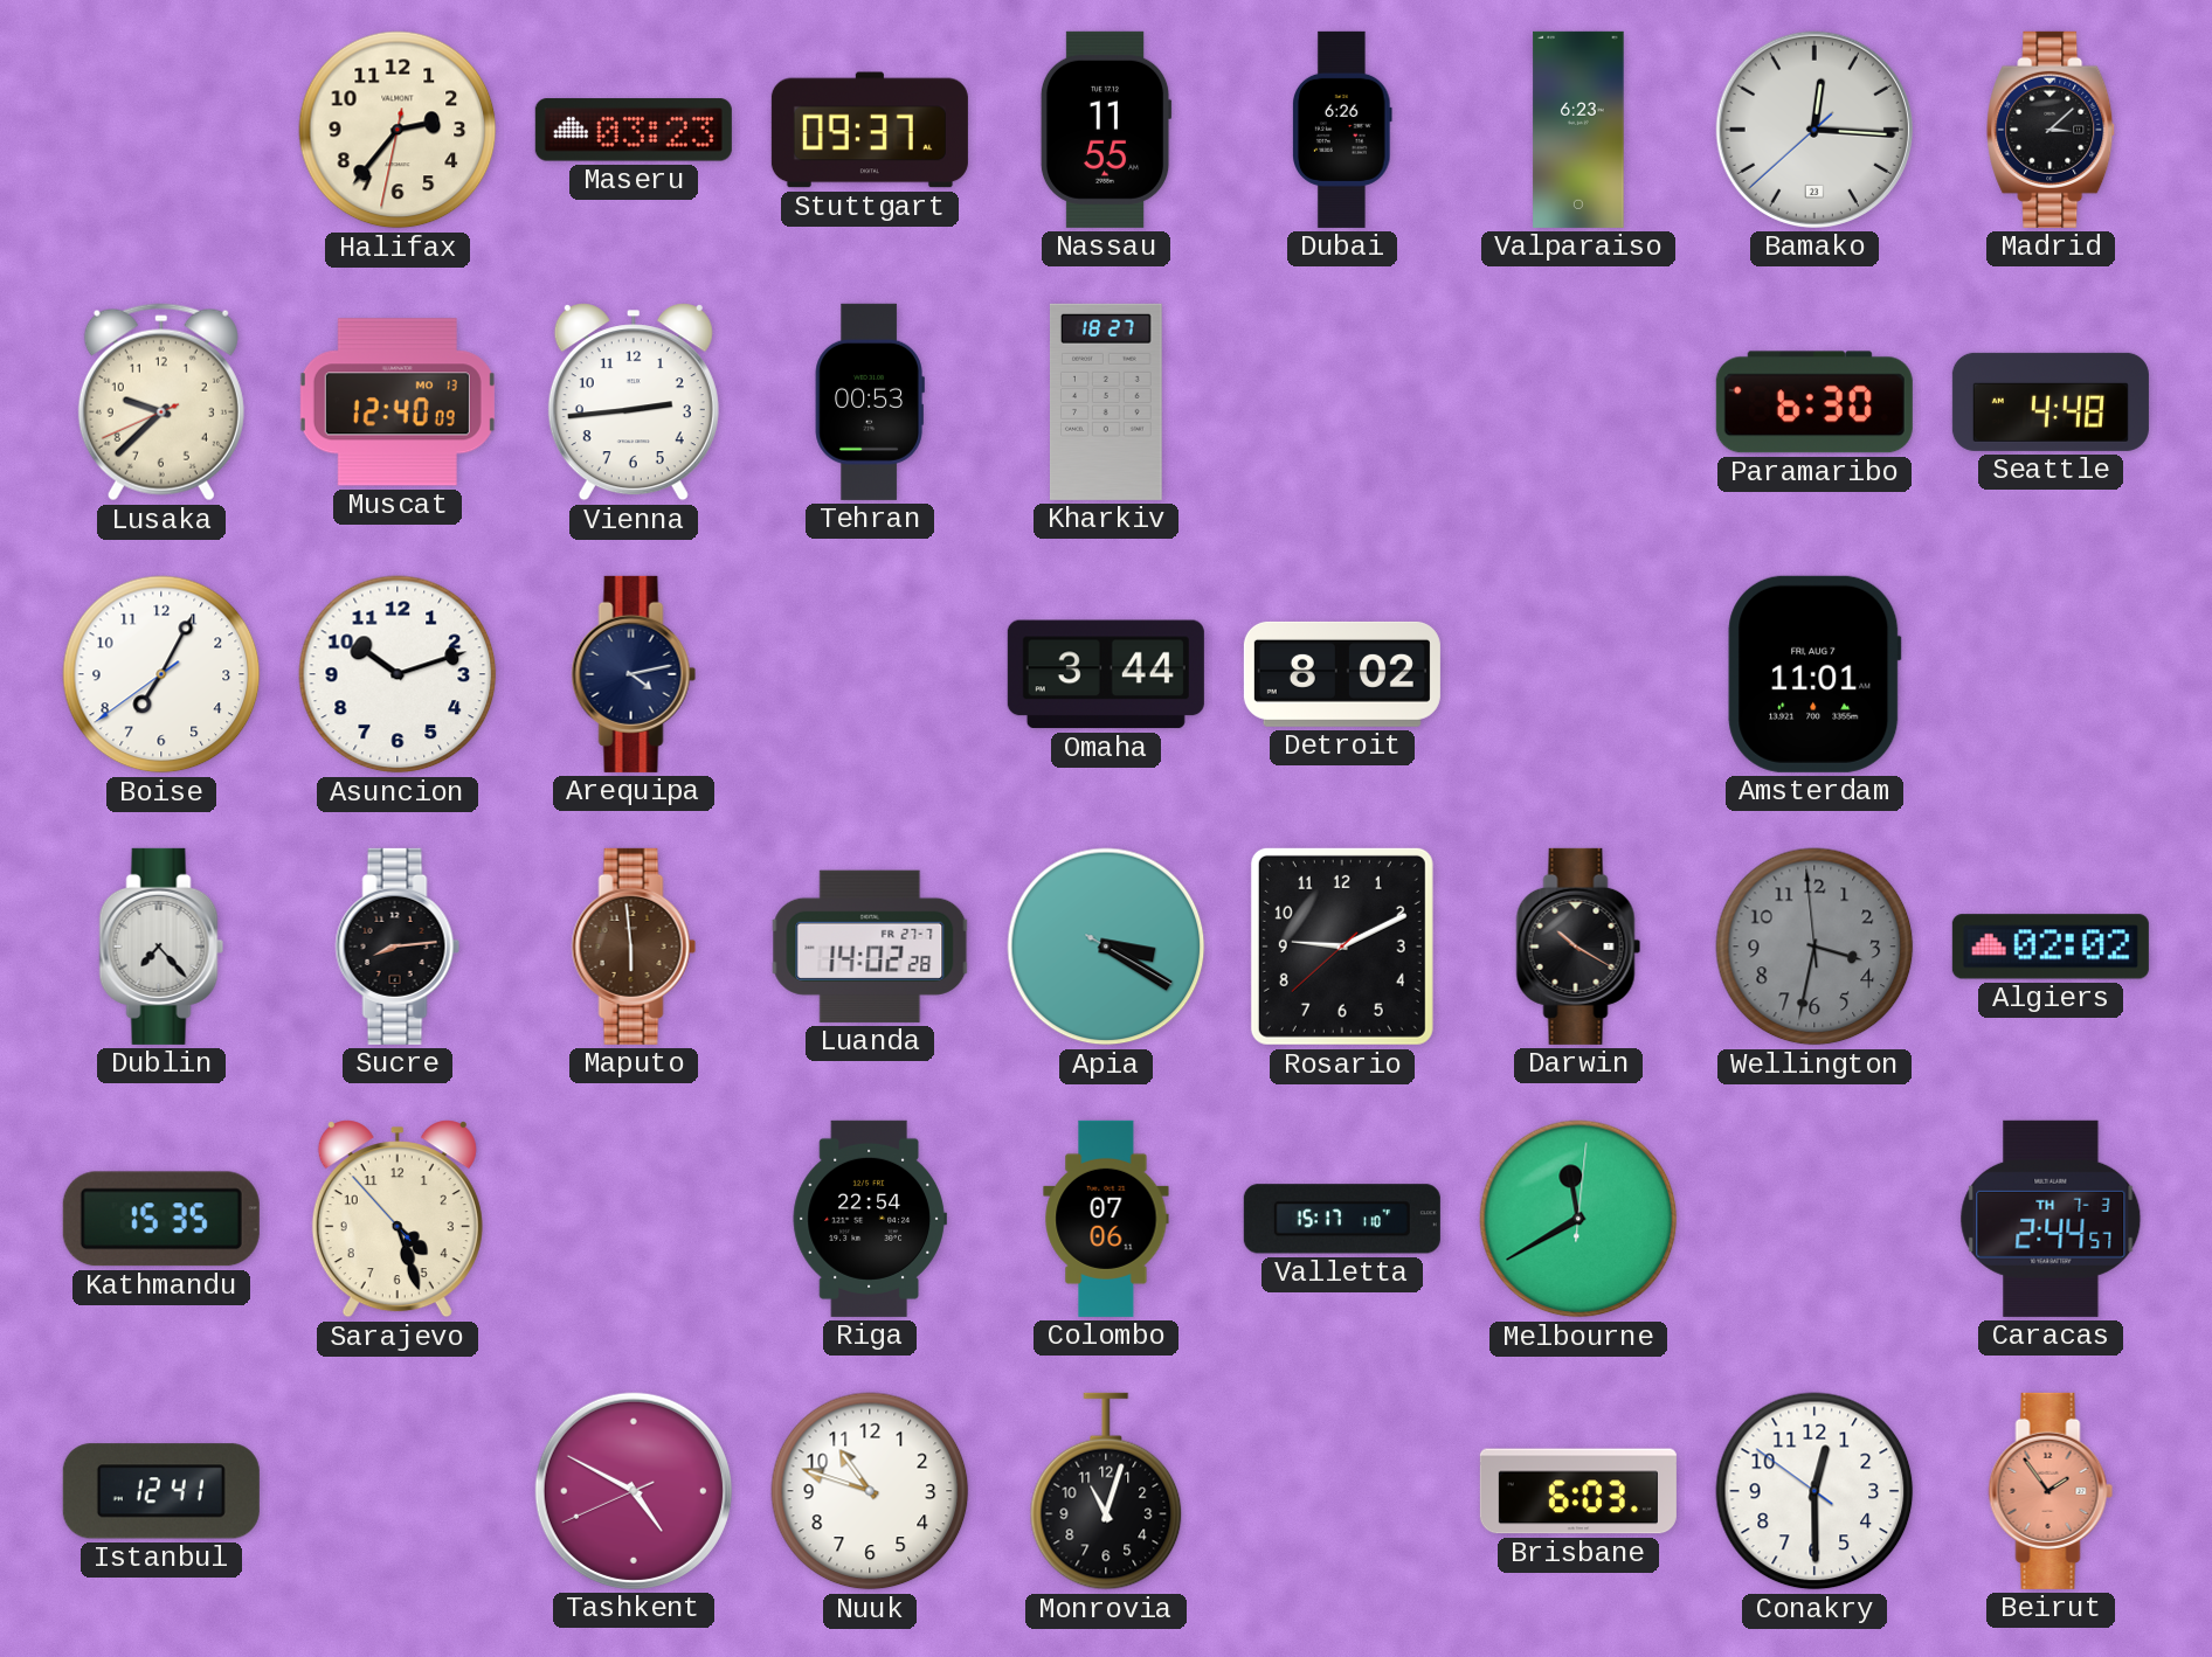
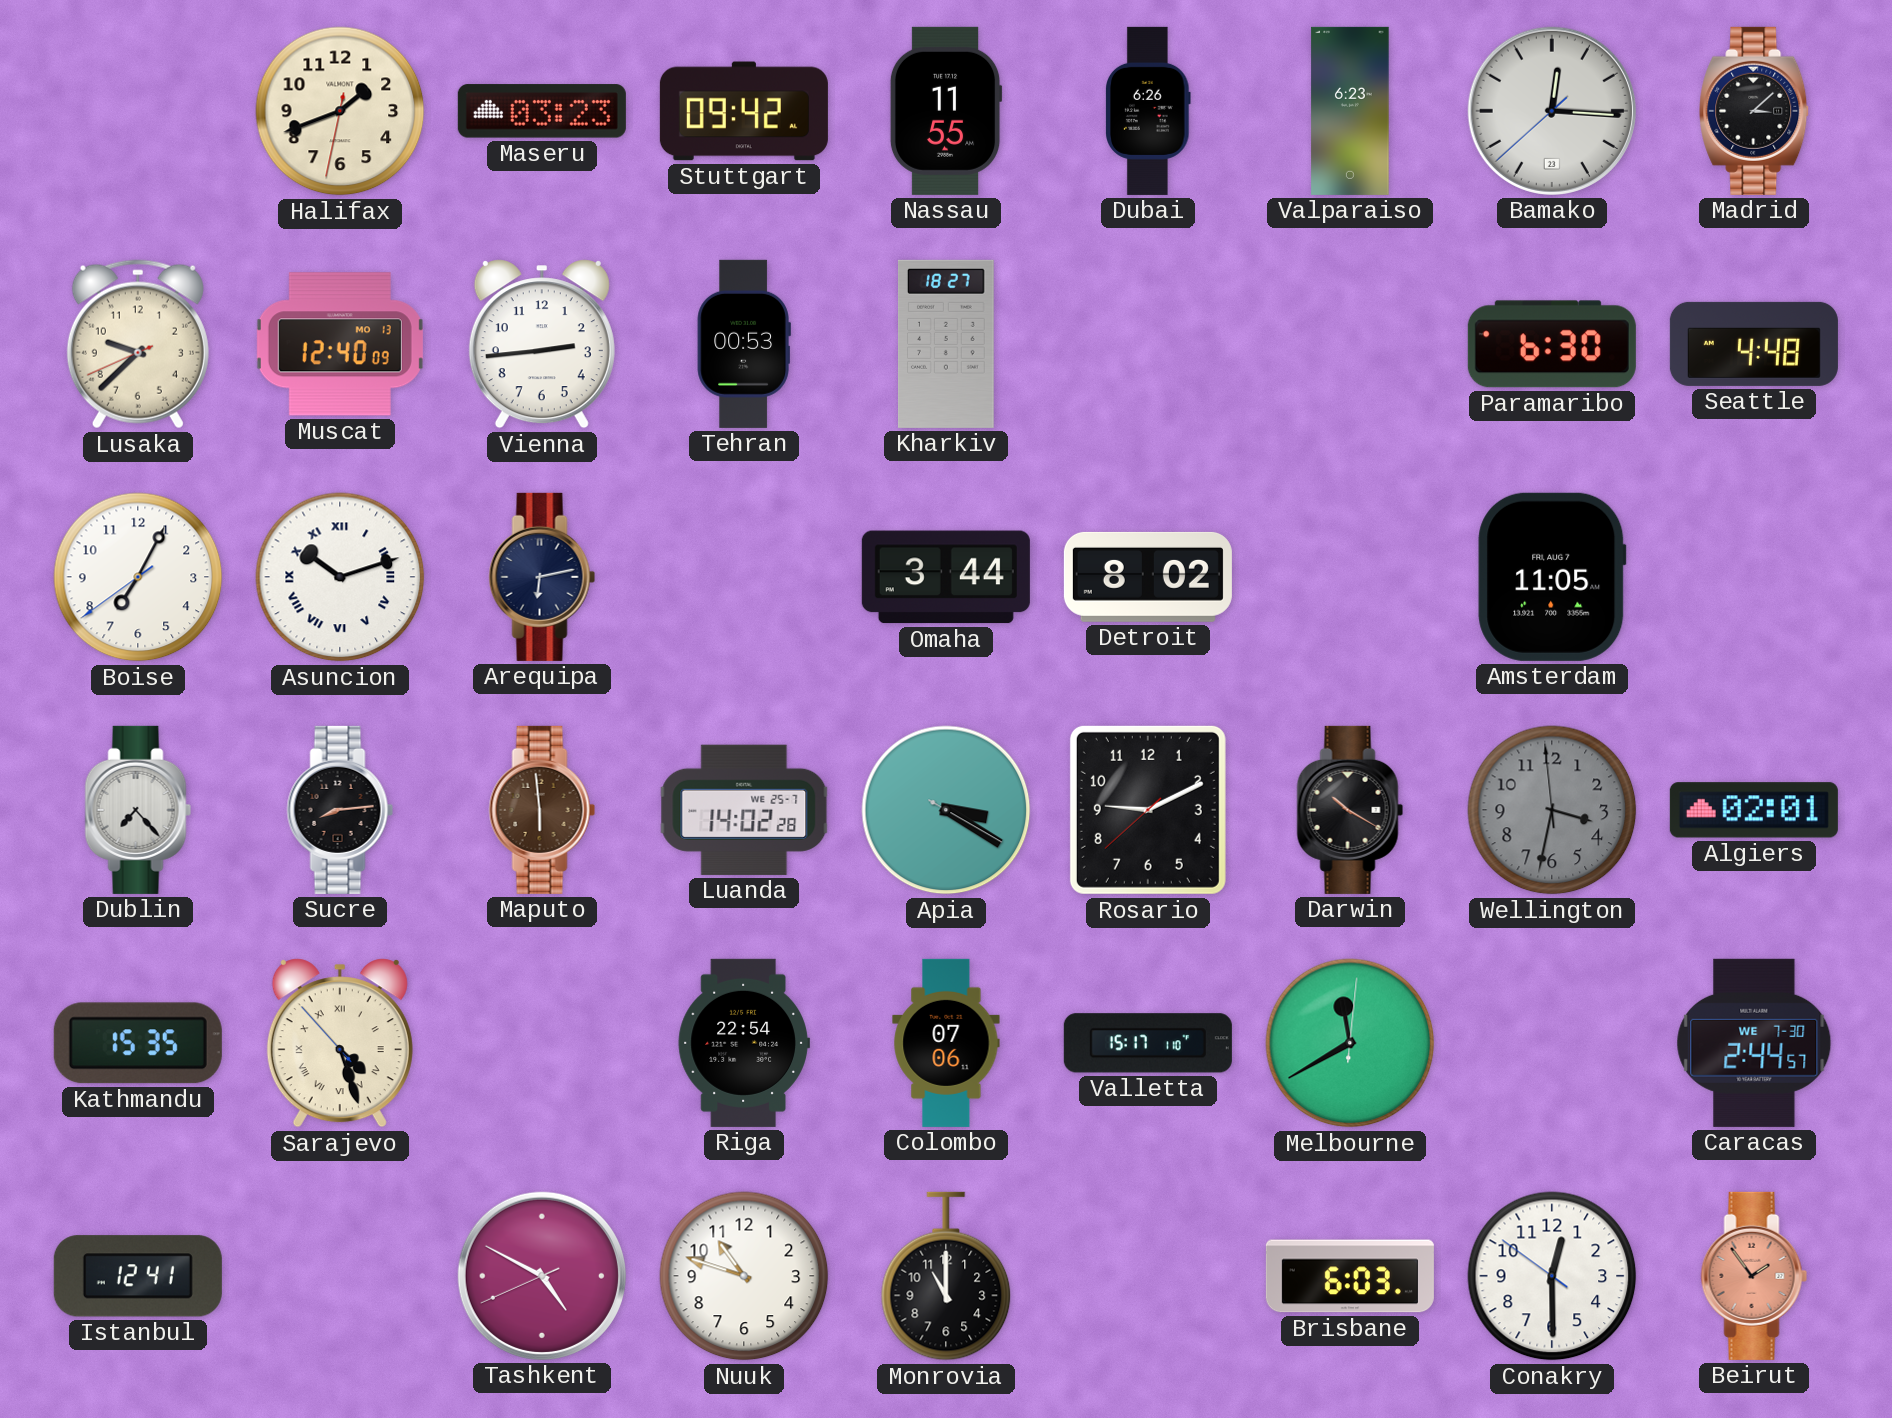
Halifax: 2:36 -> 1:41 (340, 111)
Stuttgart: 09:37 -> 09:42 (744, 111)
Asuncion numerals: Arabic -> Roman (340, 577)
Arequipa: 4:13 -> 6:13 (542, 577)
Amsterdam: 11:01 -> 11:05 (1552, 577)
Luanda date: FR 27-7 -> WE 25-7 (744, 810)
Algiers: 02:02 -> 02:01 (1754, 810)
Sarajevo numerals: Arabic -> Roman (340, 1043)
Caracas date: TH 7-3 -> WE 7-30 (1754, 1043)
Monrovia: 11:03 -> 11:00 (946, 1276)
